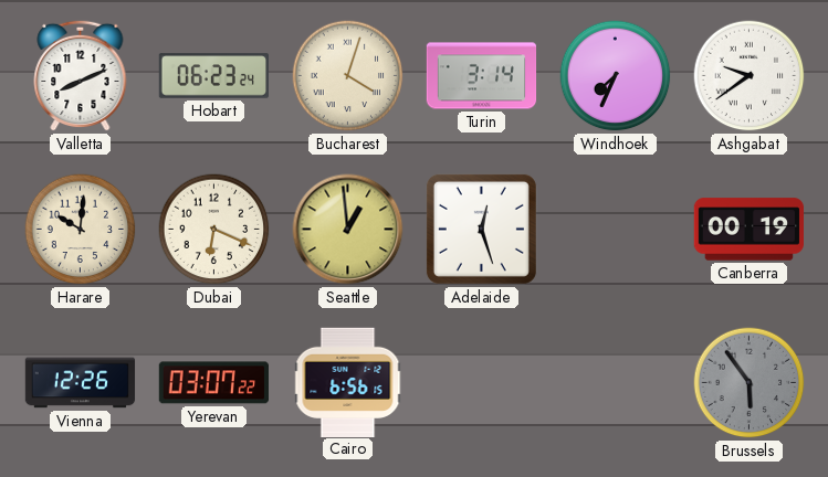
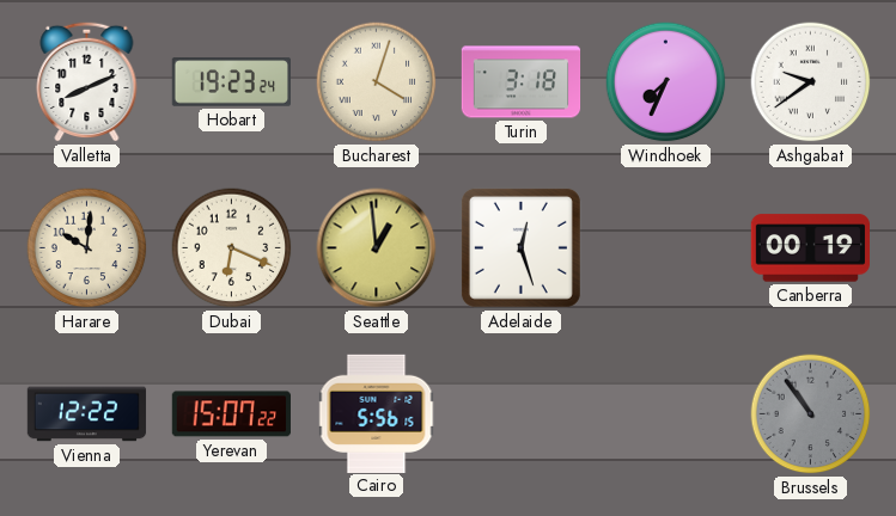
Hobart: 06:23 -> 19:23 (231, 82)
Turin: 3:14 -> 3:18 (522, 82)
Vienna: 12:26 -> 12:22 (87, 414)
Yerevan: 03:07 -> 15:07 (231, 414)
Cairo: 6:56 -> 5:56 (377, 413)
Brussels: 5:54 -> 10:54 (811, 414)
